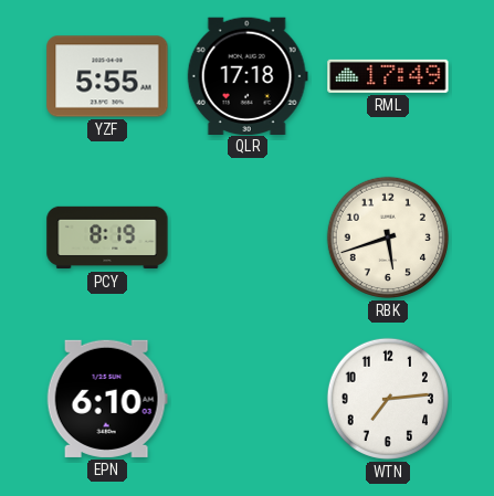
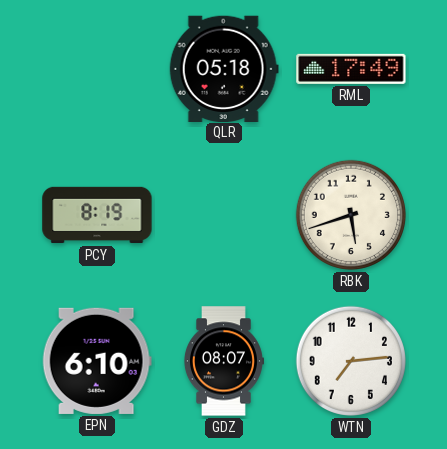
YZF: 5:55 -> none (107, 76)
QLR: 17:18 -> 05:18 (224, 68)
GDZ: none -> 08:07 (223, 361)
